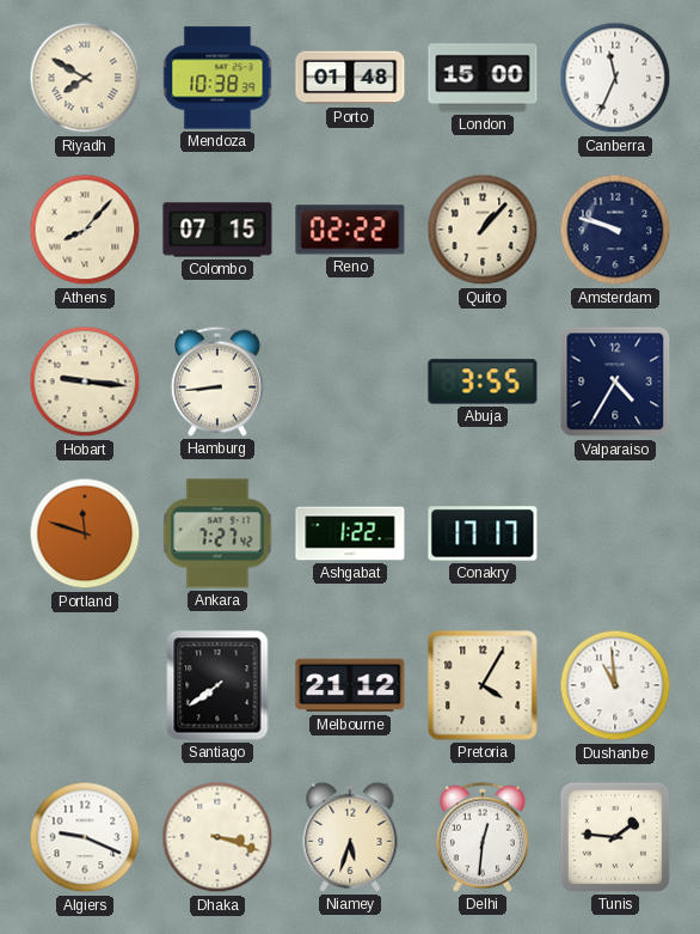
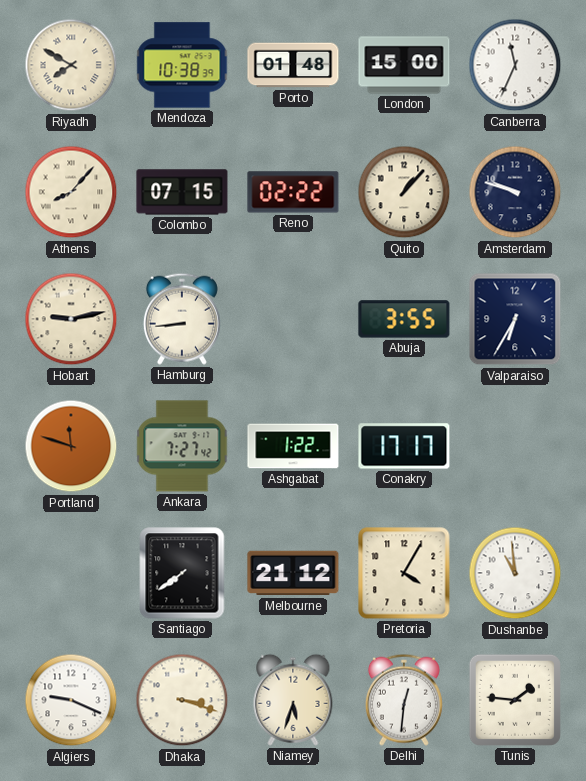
Hobart: 9:16 -> 9:13 (71, 319)
Valparaiso: 4:35 -> 6:35 (515, 319)
